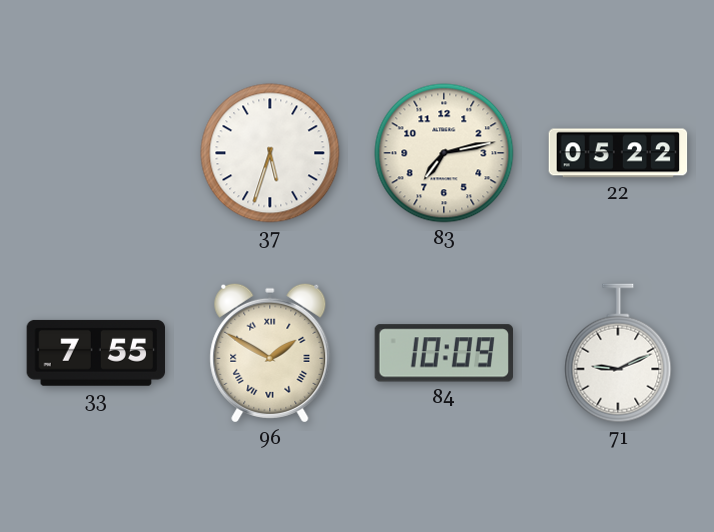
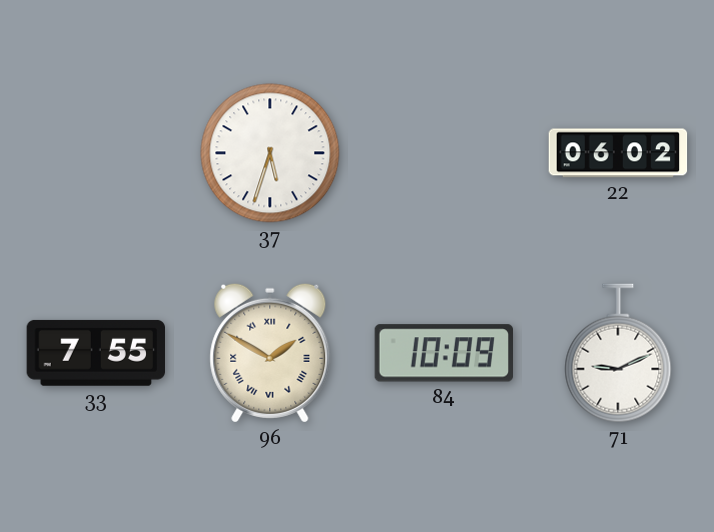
83: 7:13 -> none (444, 153)
22: 05:22 -> 06:02 (618, 153)
